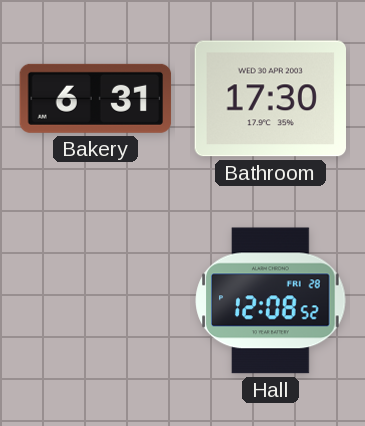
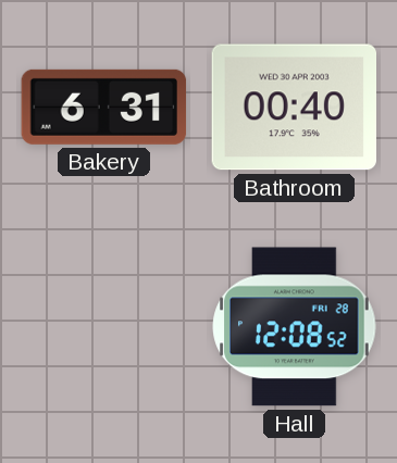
Bathroom: 17:30 -> 00:40 (295, 108)
